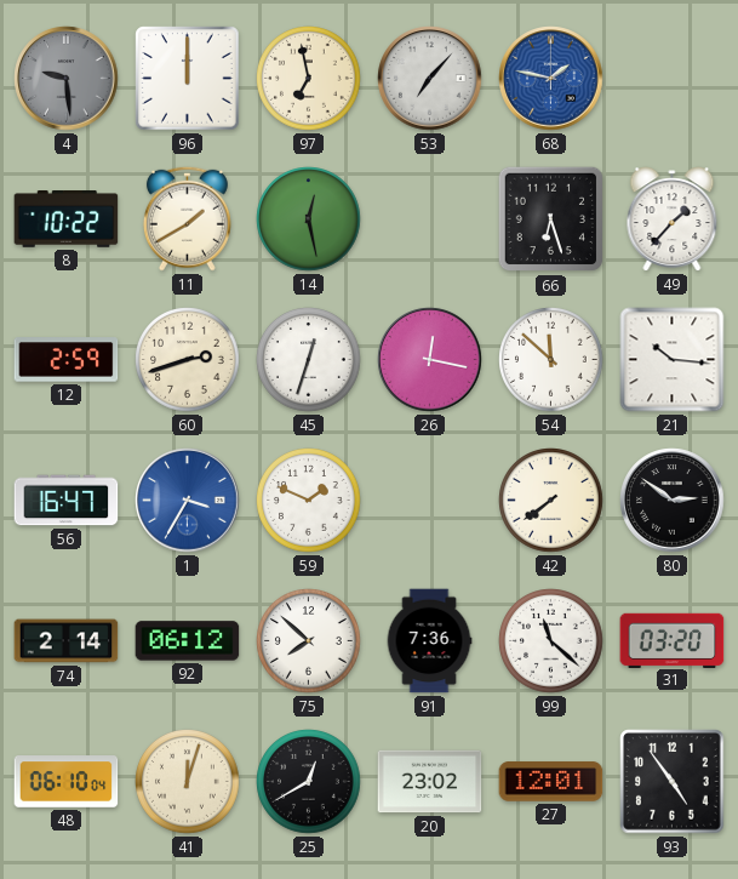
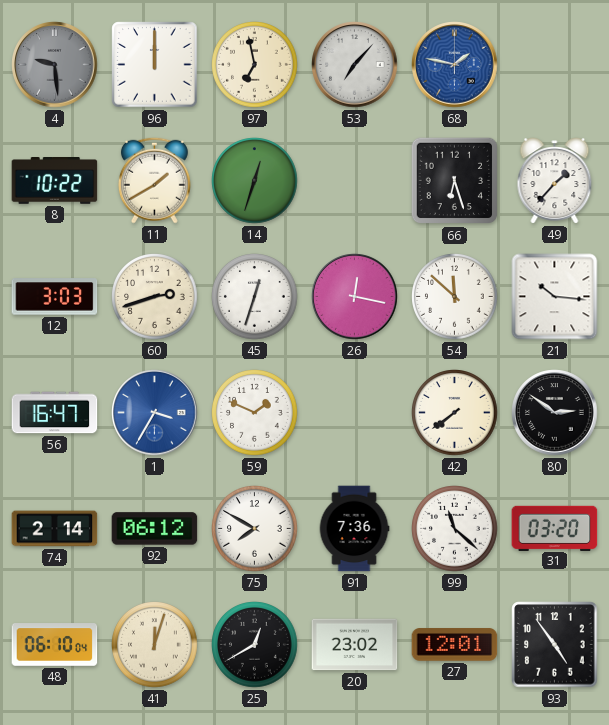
14: 12:28 -> 12:33 (255, 181)
12: 2:59 -> 3:03 (55, 297)
75: 7:52 -> 7:50 (255, 529)
